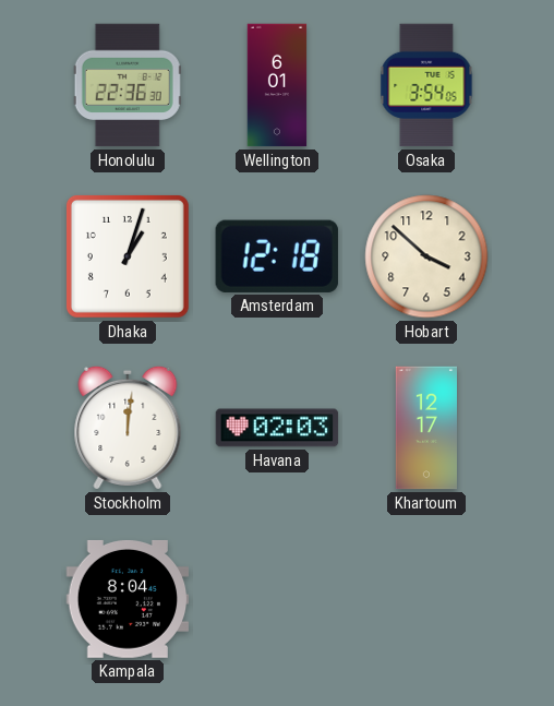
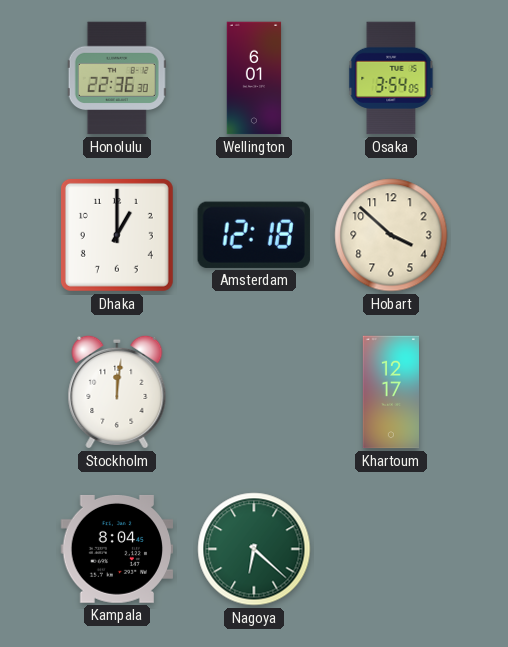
Dhaka: 1:03 -> 1:00 (117, 235)
Havana: 02:03 -> none (277, 428)
Nagoya: none -> 6:22 (254, 549)
